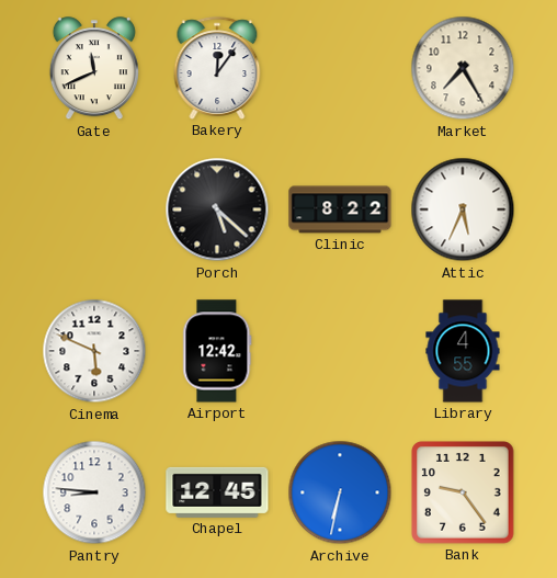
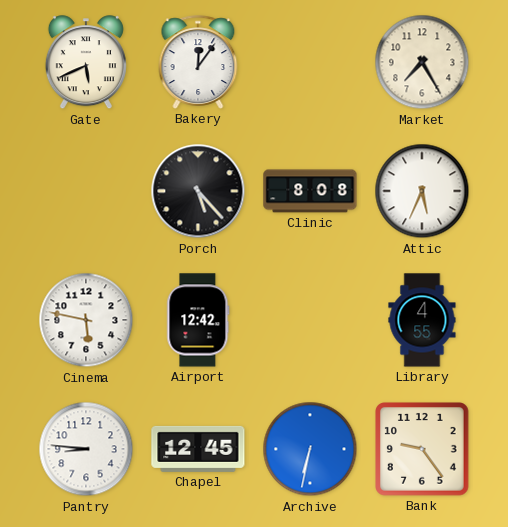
Gate: 11:41 -> 5:41 (86, 63)
Porch: 5:22 -> 5:23 (198, 191)
Clinic: 8:22 -> 8:08 (310, 191)
Cinema: 5:49 -> 5:47 (86, 320)
